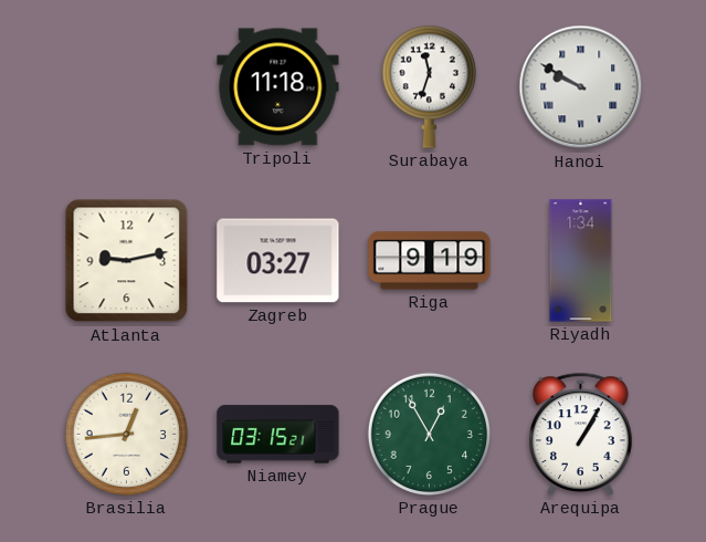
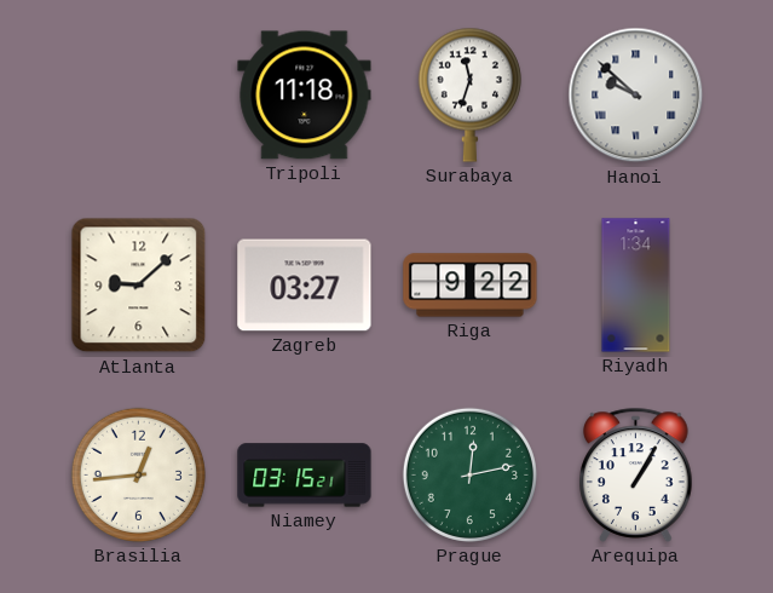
Hanoi: 9:50 -> 9:52 (636, 96)
Atlanta: 9:13 -> 9:08 (139, 286)
Riga: 9:19 -> 9:22 (471, 286)
Prague: 12:55 -> 12:13 (469, 474)
